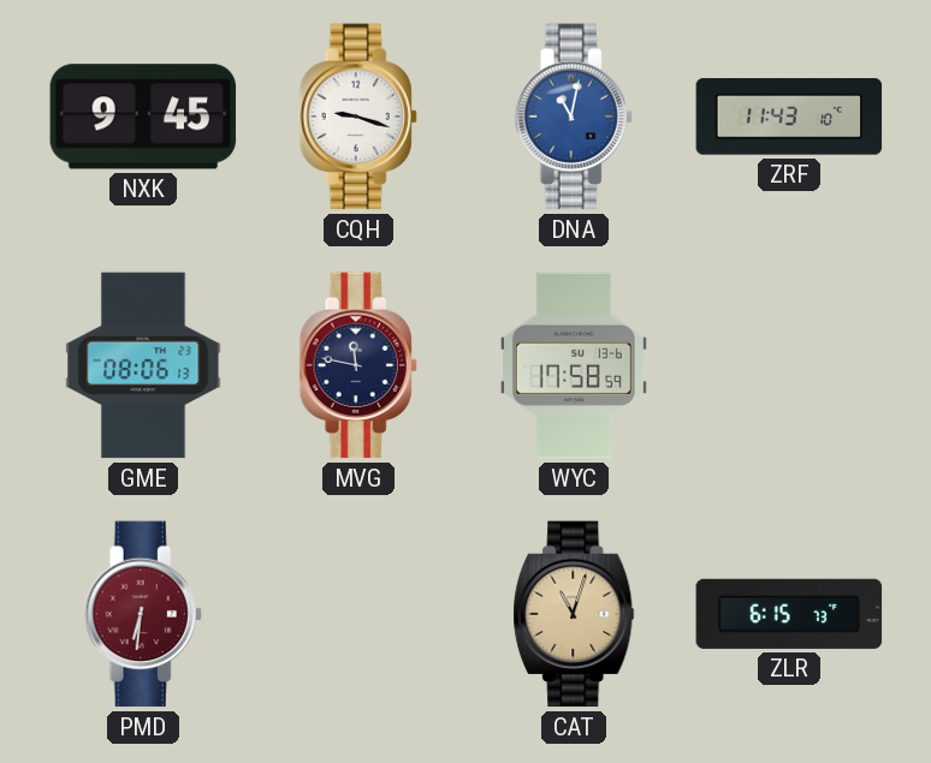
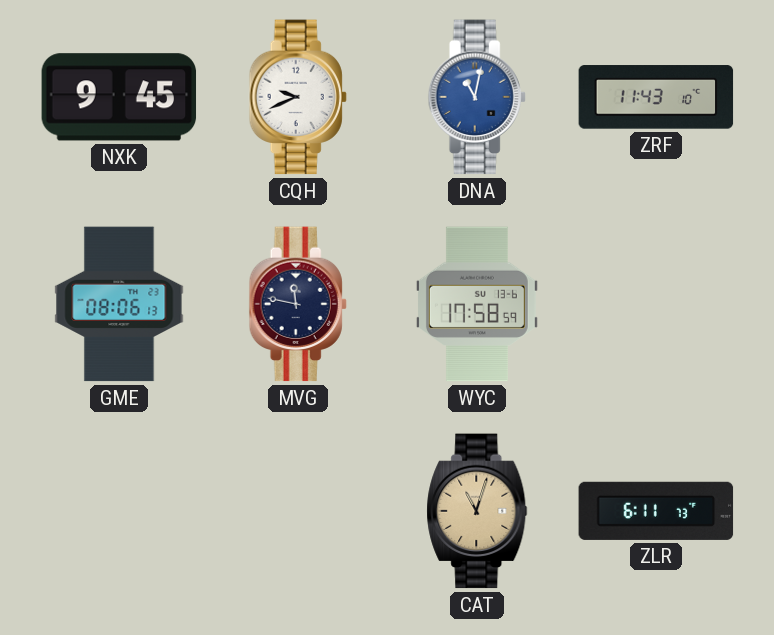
CQH: 9:18 -> 9:41 (298, 97)
PMD: 6:31 -> none (143, 614)
ZLR: 6:15 -> 6:11 (656, 511)
